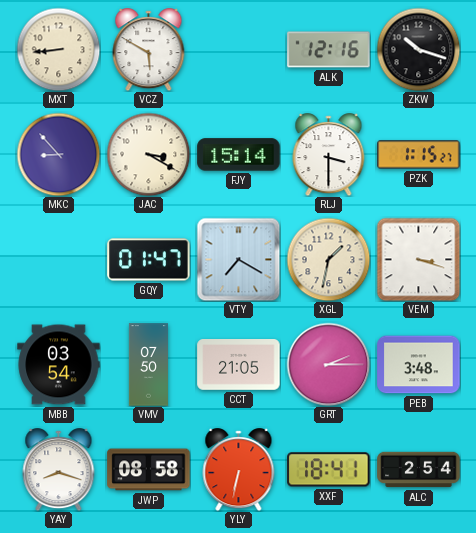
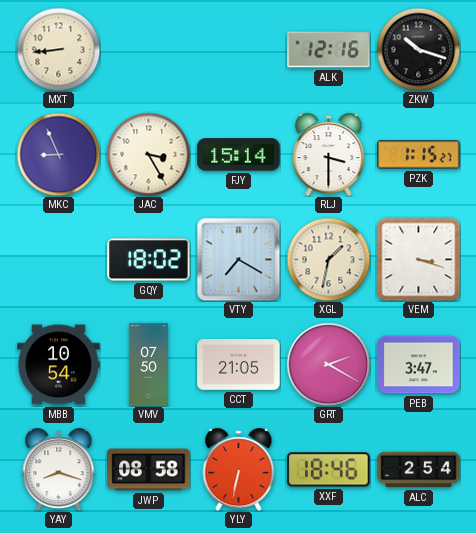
VCZ: 5:50 -> none (149, 50)
MKC: 8:53 -> 8:56 (58, 154)
JAC: 3:20 -> 3:25 (148, 154)
GQY: 01:47 -> 18:02 (149, 260)
MBB: 03:54 -> 10:54 (59, 365)
GRT: 2:15 -> 2:20 (328, 364)
PEB: 3:48 -> 3:47 (419, 365)
XXF: 18:41 -> 18:46 (329, 470)
